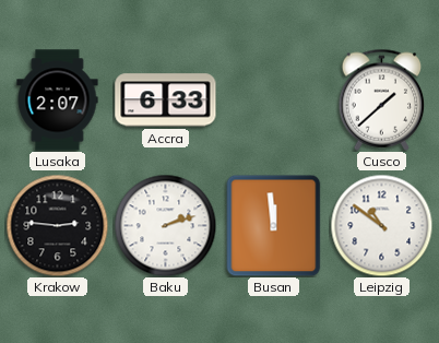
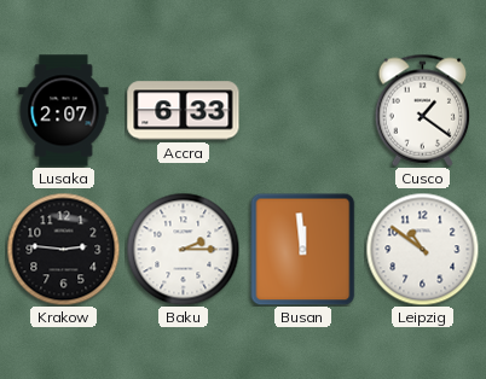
Cusco: 1:38 -> 1:21 (423, 110)
Baku: 2:12 -> 2:15 (183, 249)
